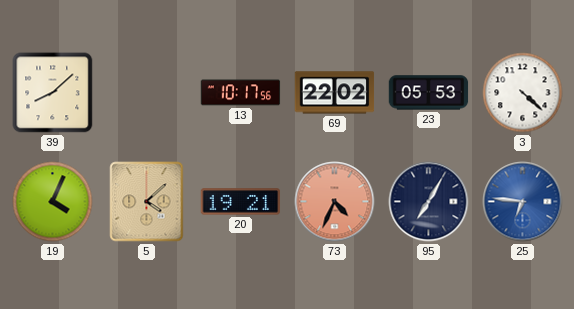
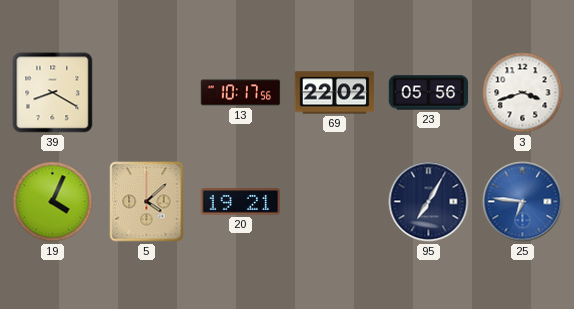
39: 8:08 -> 8:20 (53, 93)
23: 05:53 -> 05:56 (429, 93)
3: 4:22 -> 3:42 (523, 93)
73: 4:34 -> none (335, 202)
